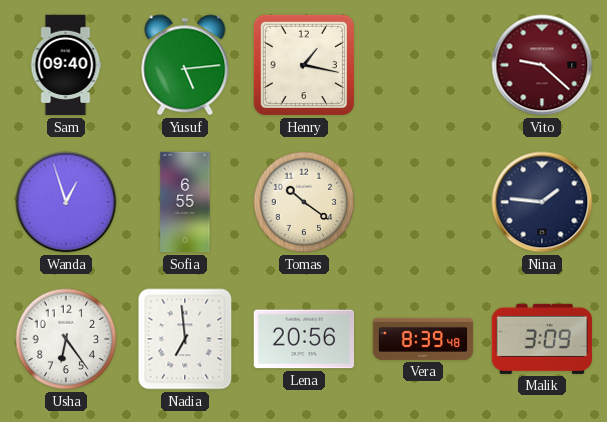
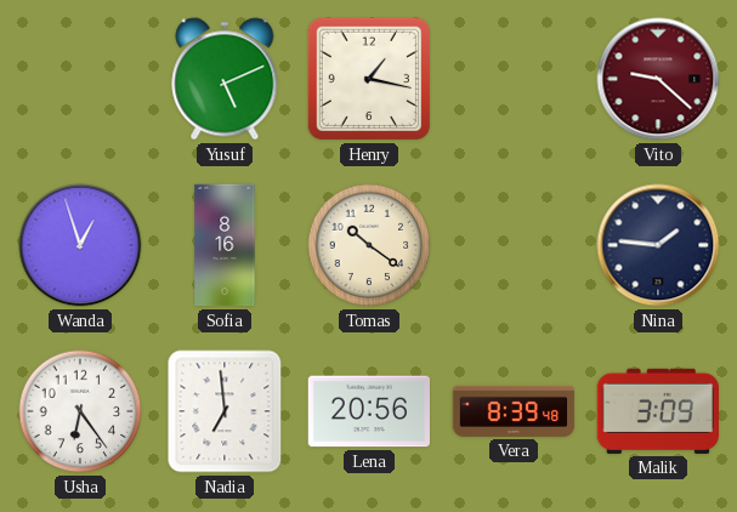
Sam: 09:40 -> none (66, 65)
Yusuf: 5:14 -> 5:11 (225, 79)
Sofia: 6:55 -> 8:16 (225, 245)
